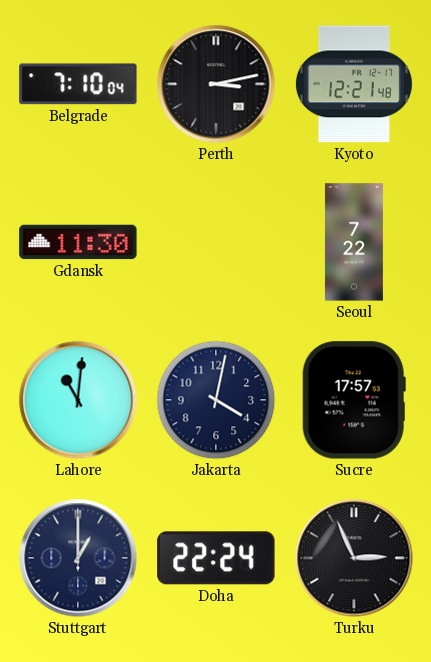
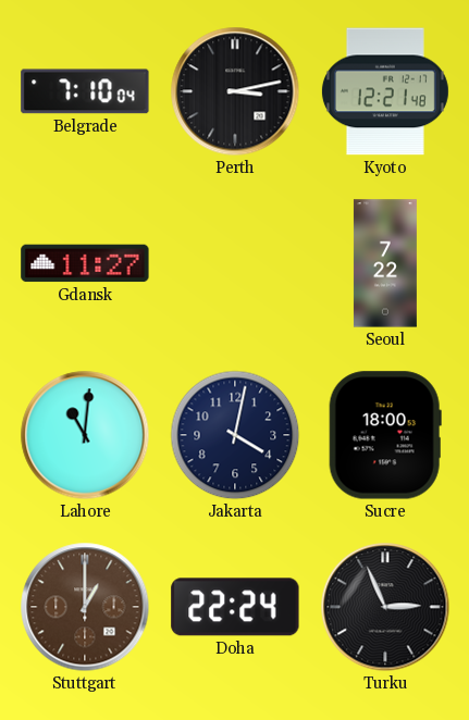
Gdansk: 11:30 -> 11:27 (85, 263)
Sucre: 17:57 -> 18:00 (385, 435)
Stuttgart dial: navy -> brown (85, 607)
